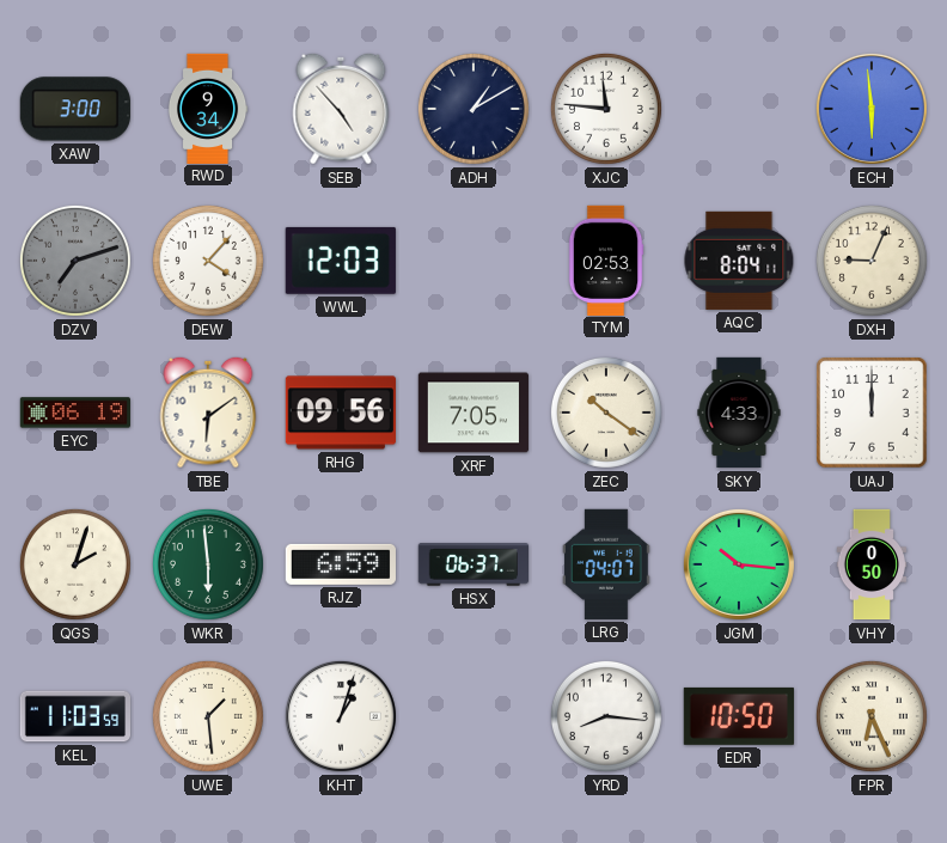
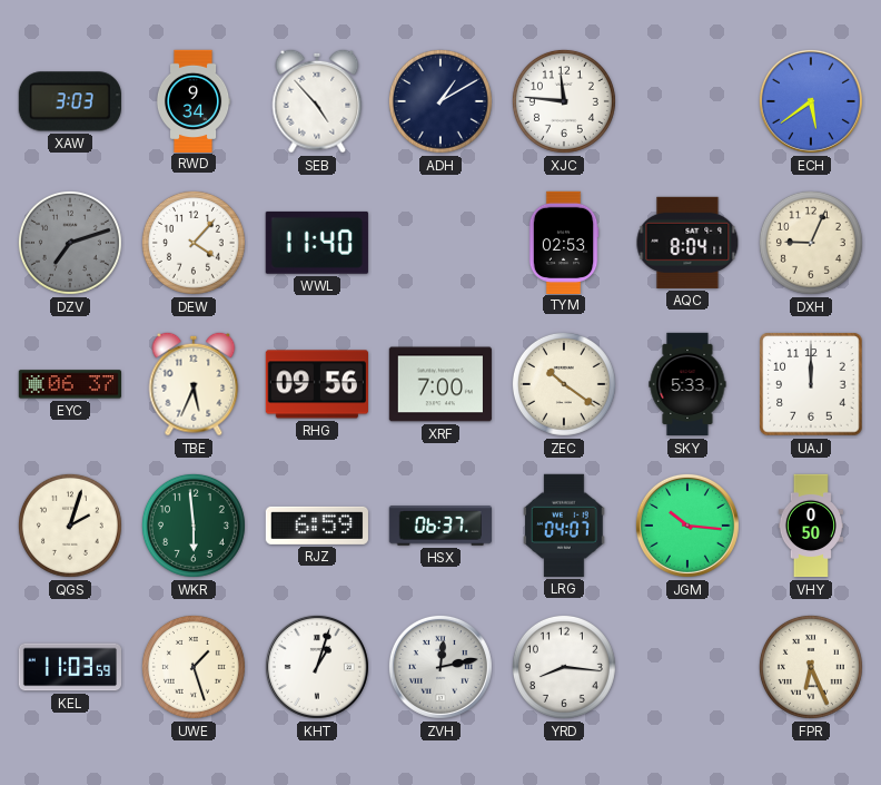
XAW: 3:00 -> 3:03 (70, 101)
ECH: 5:59 -> 5:39 (811, 101)
WWL: 12:03 -> 11:40 (317, 243)
EYC: 06:19 -> 06:37 (70, 384)
TBE: 6:09 -> 5:34 (194, 384)
XRF: 7:05 -> 7:00 (441, 384)
SKY: 4:33 -> 5:33 (687, 384)
UWE: 1:29 -> 1:27 (194, 667)
ZVH: none -> 12:13 (441, 667)
EDR: 10:50 -> none (739, 716)
